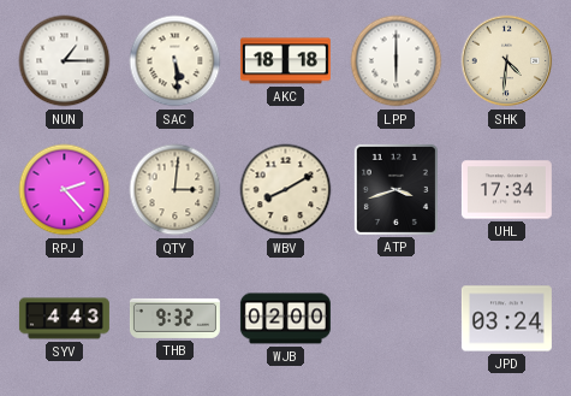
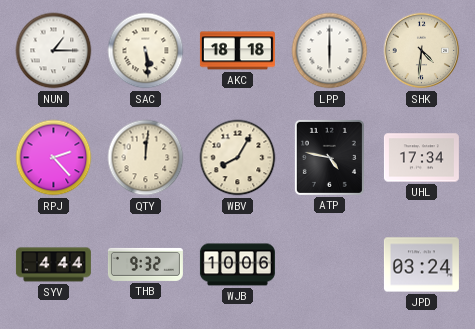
QTY: 3:01 -> 12:01 (146, 158)
WBV: 8:10 -> 8:05 (238, 158)
ATP: 3:42 -> 4:47 (329, 157)
SYV: 4:43 -> 4:44 (53, 265)
WJB: 02:00 -> 10:06 (237, 265)
